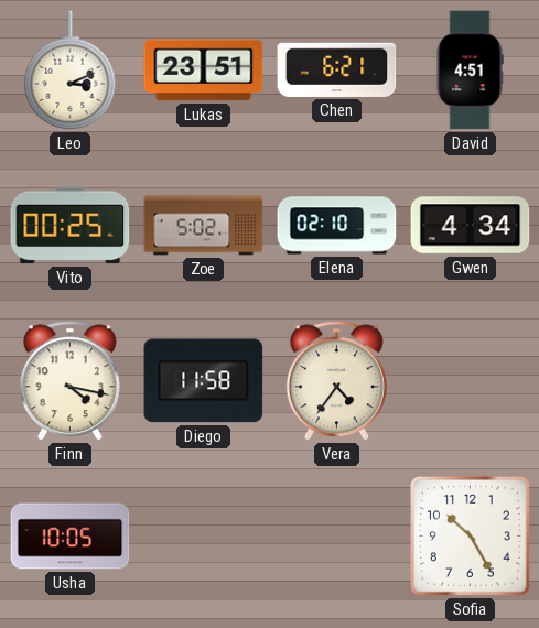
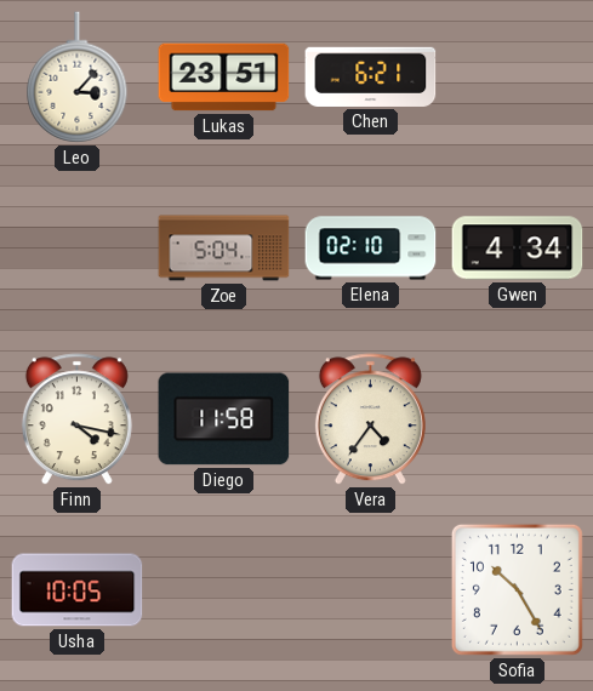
Leo: 3:11 -> 3:07 (78, 78)
David: 4:51 -> none (470, 71)
Vito: 00:25 -> none (71, 226)
Zoe: 5:02 -> 5:04 (224, 249)
